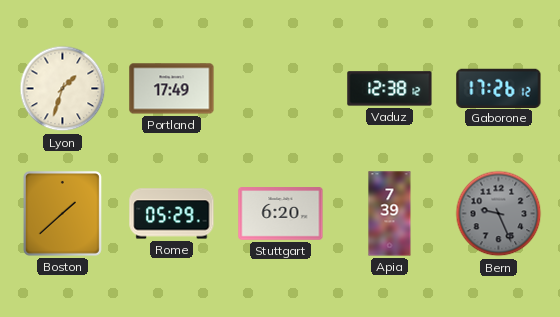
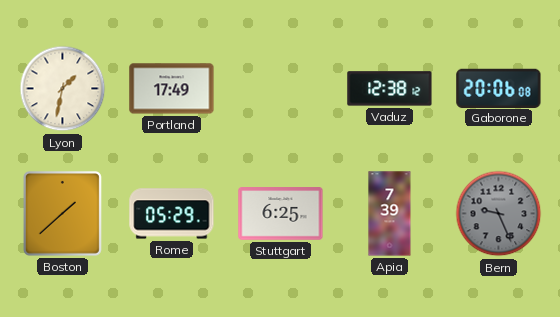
Lyon: 1:33 -> 1:32 (63, 89)
Gaborone: 17:26 -> 20:06 (499, 88)
Stuttgart: 6:20 -> 6:25 (281, 214)
